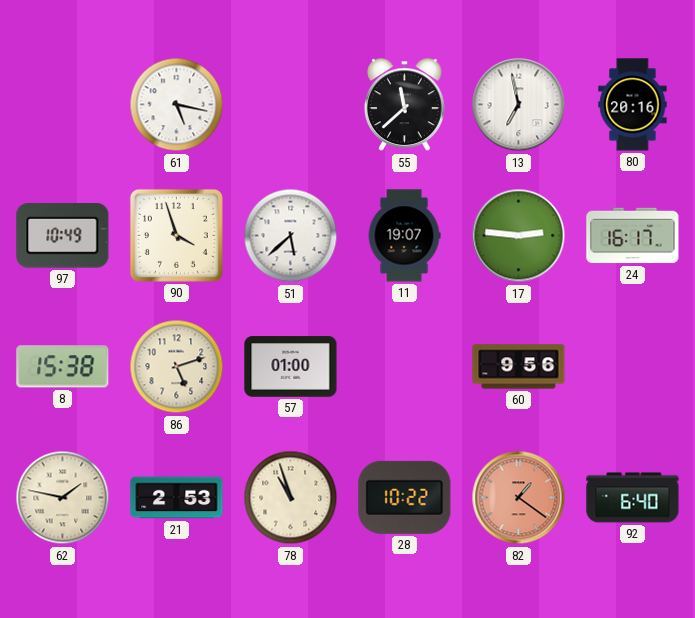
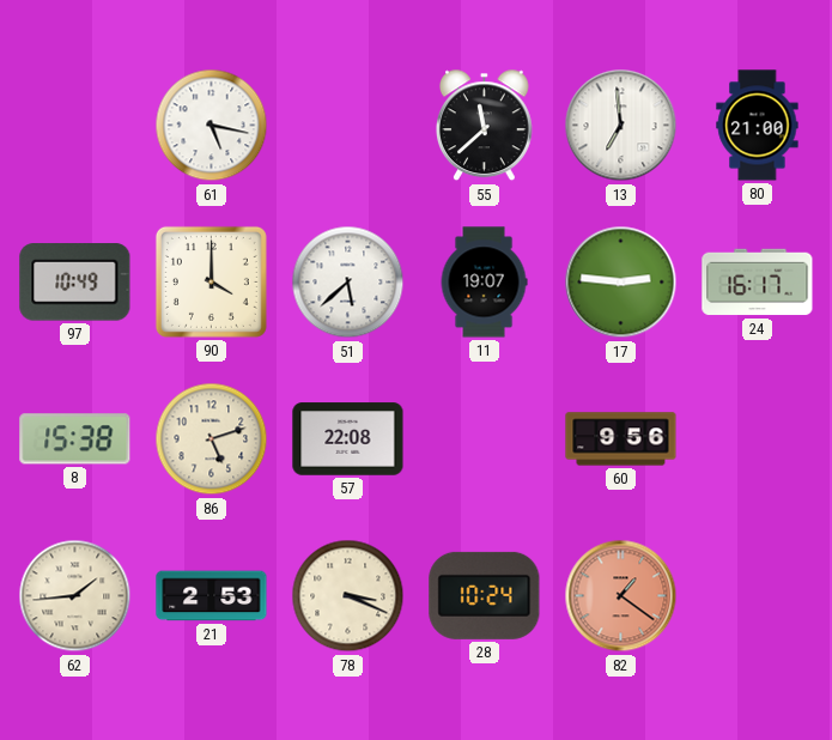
13: 6:58 -> 6:59 (621, 126)
80: 20:16 -> 21:00 (758, 126)
90: 3:57 -> 4:00 (211, 281)
57: 01:00 -> 22:08 (348, 439)
62: 1:47 -> 1:44 (75, 596)
78: 10:57 -> 3:19 (348, 596)
28: 10:22 -> 10:24 (485, 595)
92: 6:40 -> none (633, 498)
